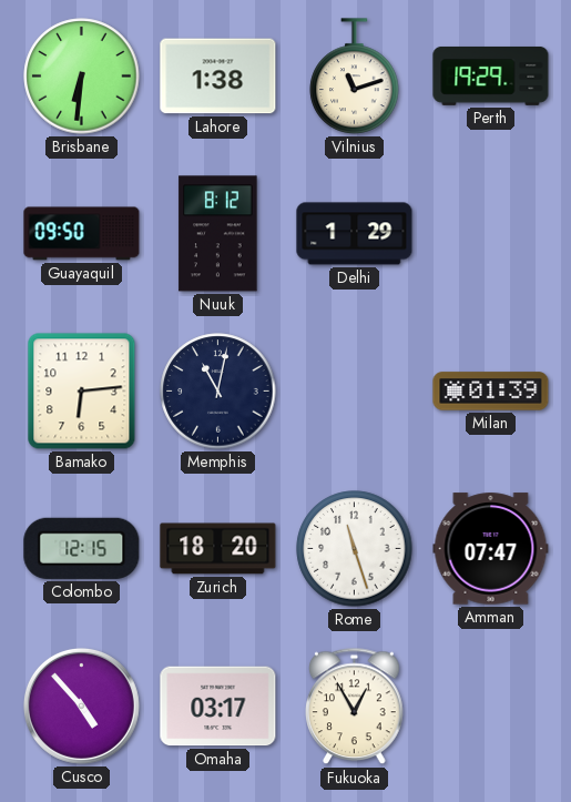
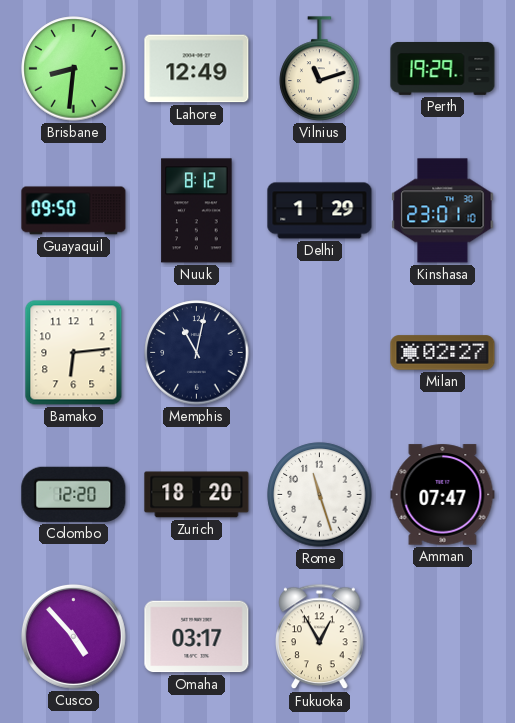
Brisbane: 6:31 -> 8:31 (74, 69)
Lahore: 1:38 -> 12:49 (197, 69)
Kinshasa: none -> 23:01 (443, 211)
Milan: 01:39 -> 02:27 (443, 353)
Colombo: 12:15 -> 12:20 (74, 494)
